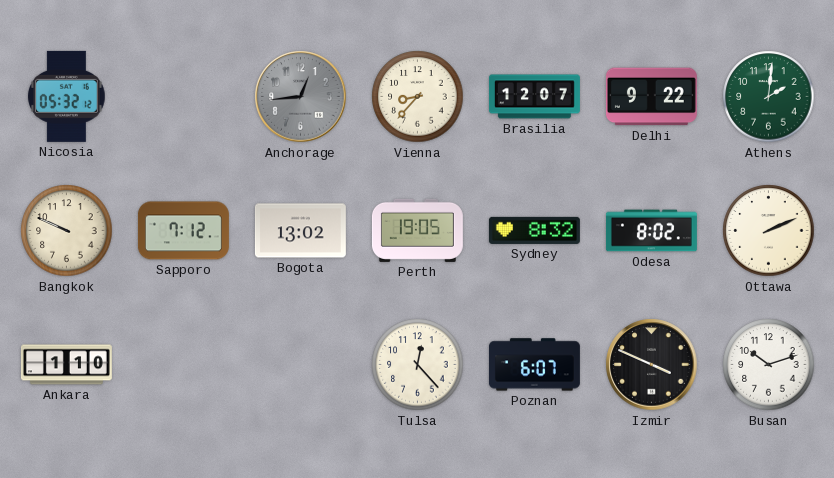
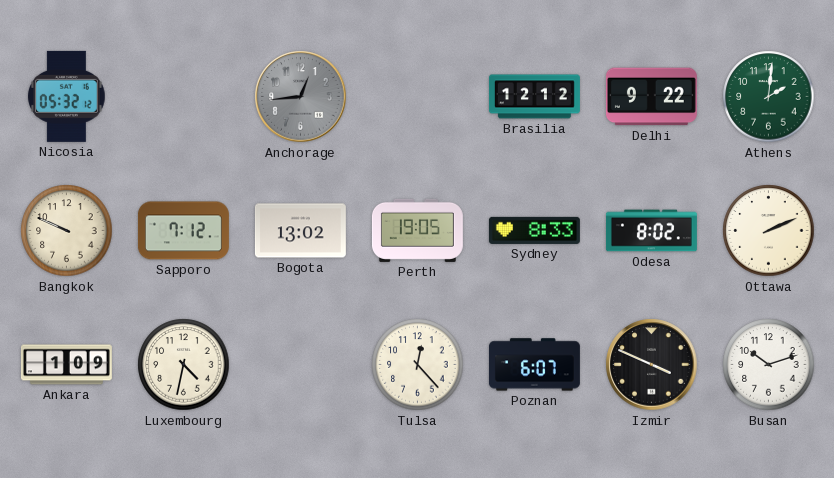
Vienna: 8:37 -> none (418, 97)
Brasilia: 12:07 -> 12:12 (534, 97)
Sydney: 8:32 -> 8:33 (534, 230)
Ankara: 1:10 -> 1:09 (66, 365)
Luxembourg: none -> 4:32 (184, 365)
